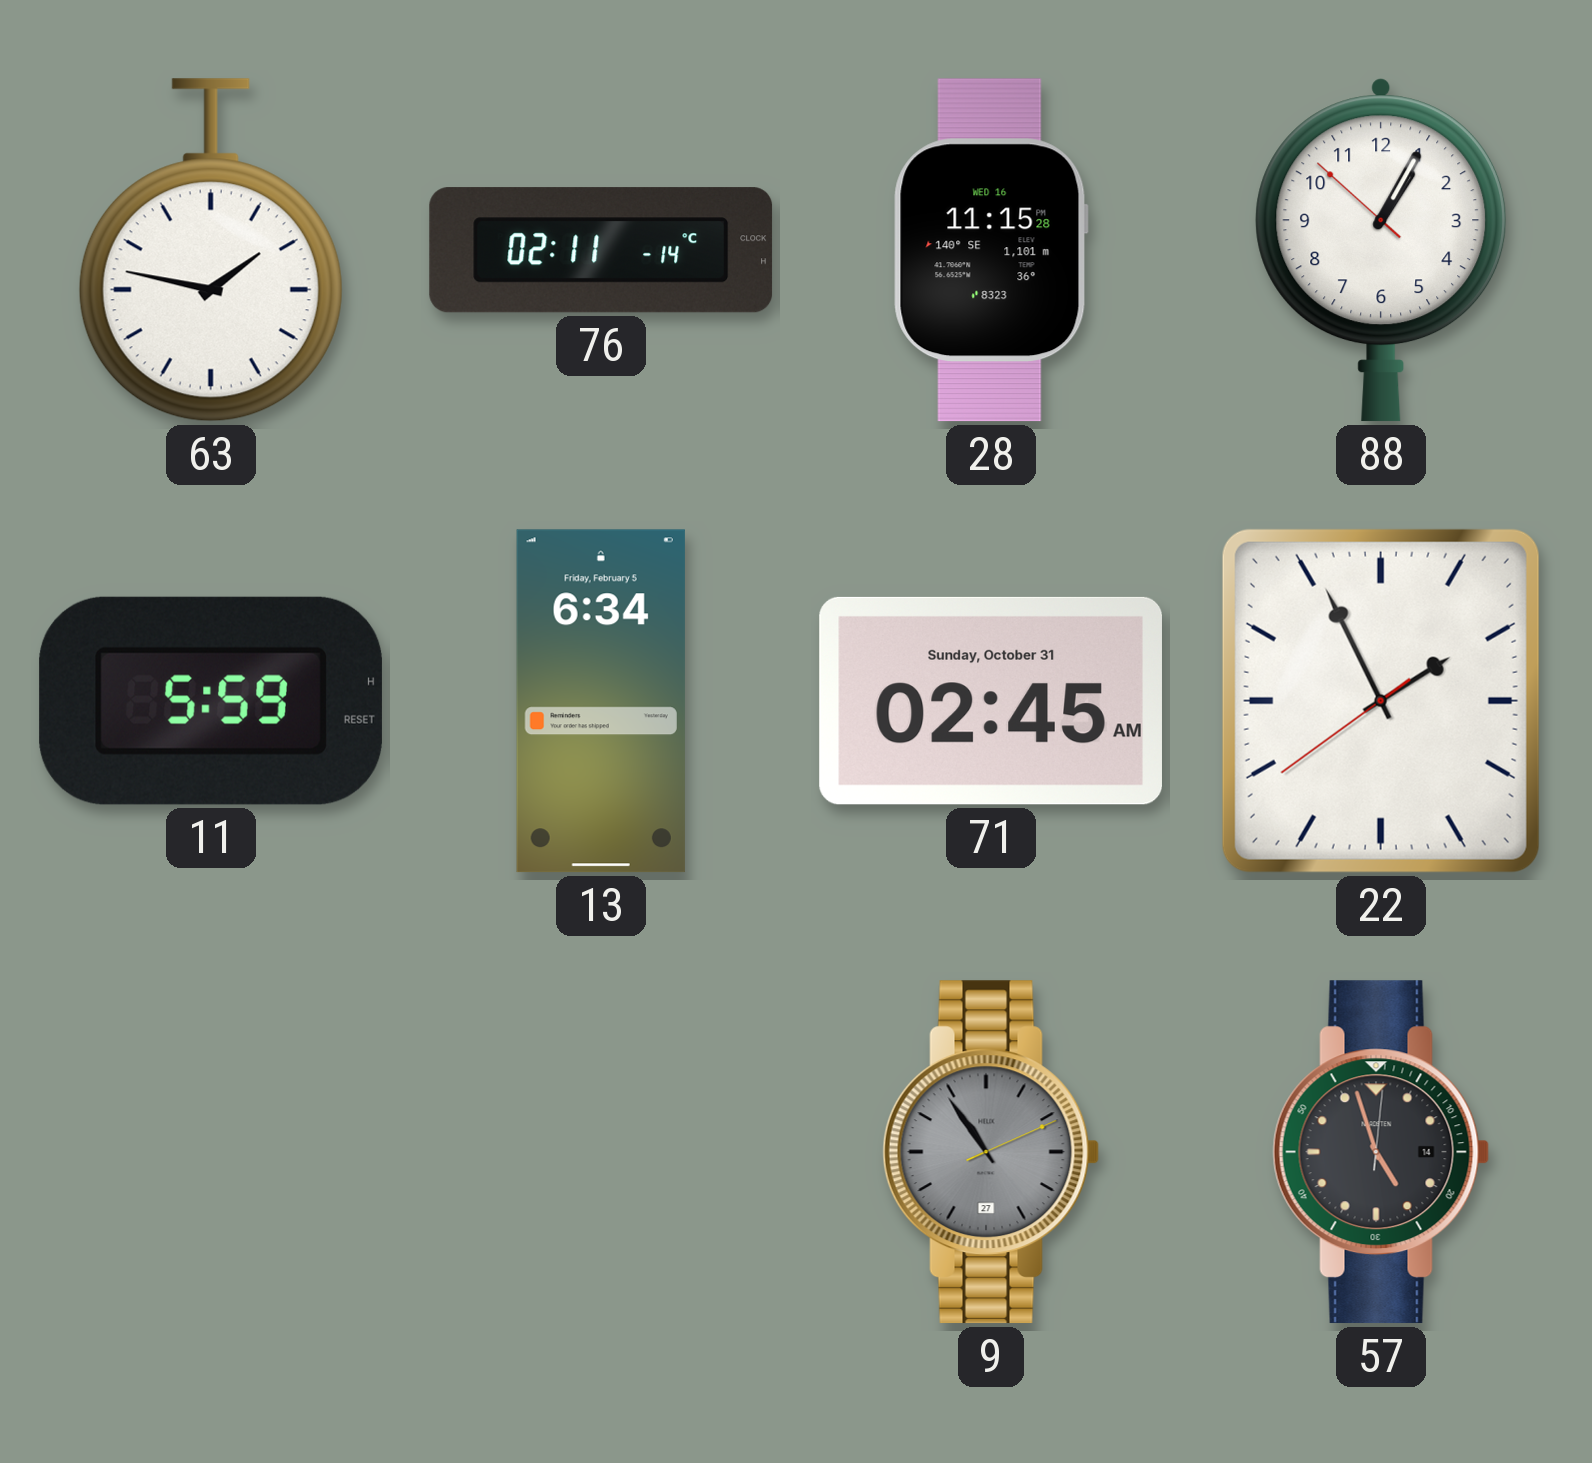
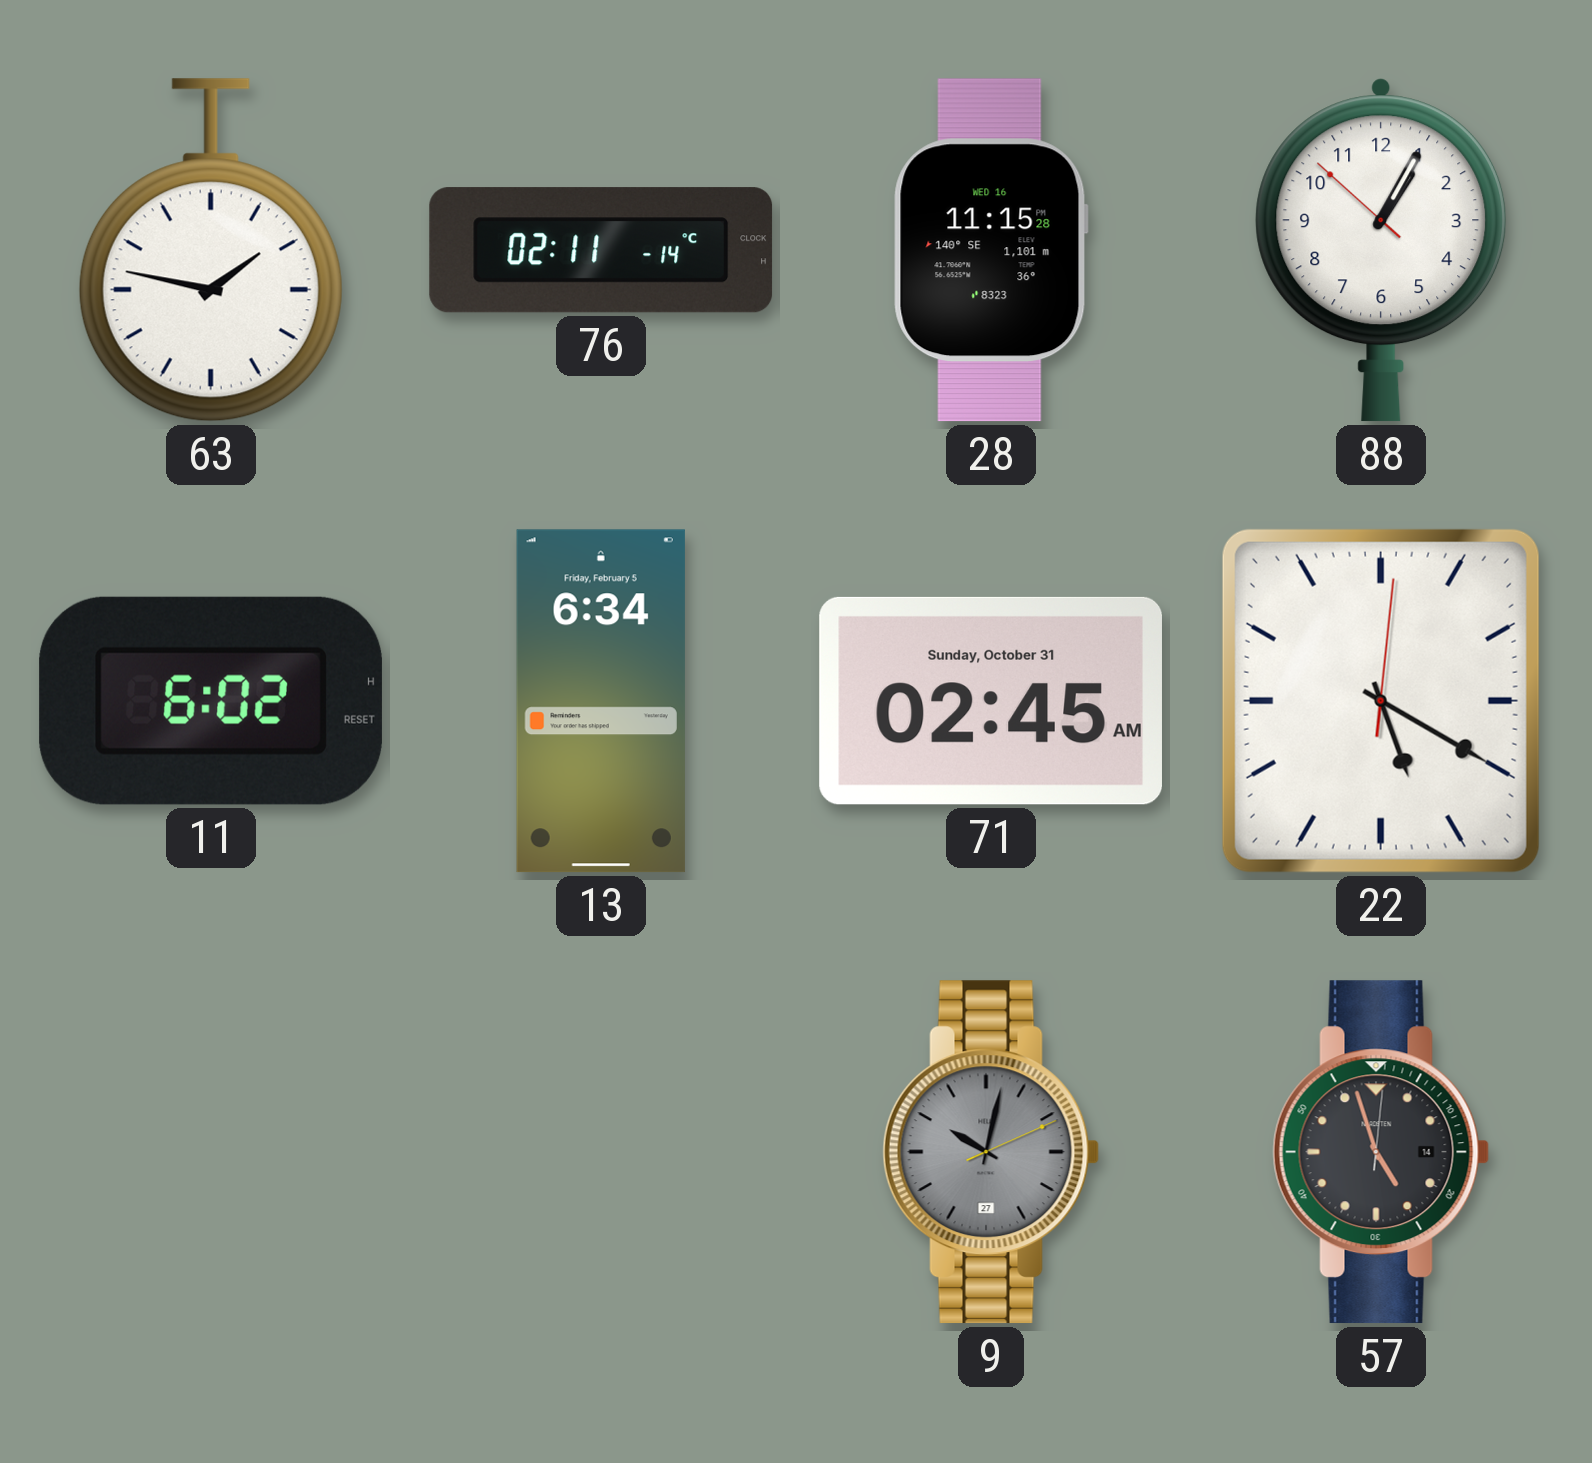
11: 5:59 -> 6:02 (211, 701)
22: 1:55 -> 5:20 (1381, 701)
9: 10:54 -> 10:02 (991, 1152)
